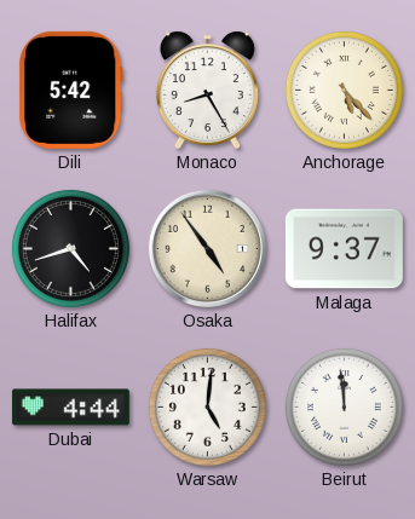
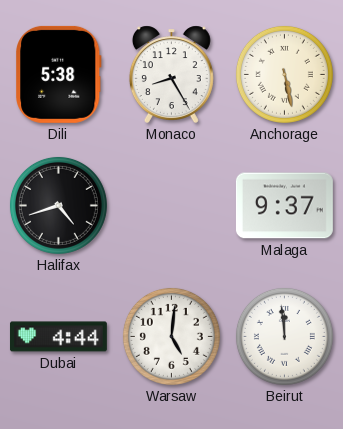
Dili: 5:42 -> 5:38 (59, 74)
Anchorage: 5:23 -> 5:28 (284, 74)
Osaka: 4:54 -> none (207, 248)
